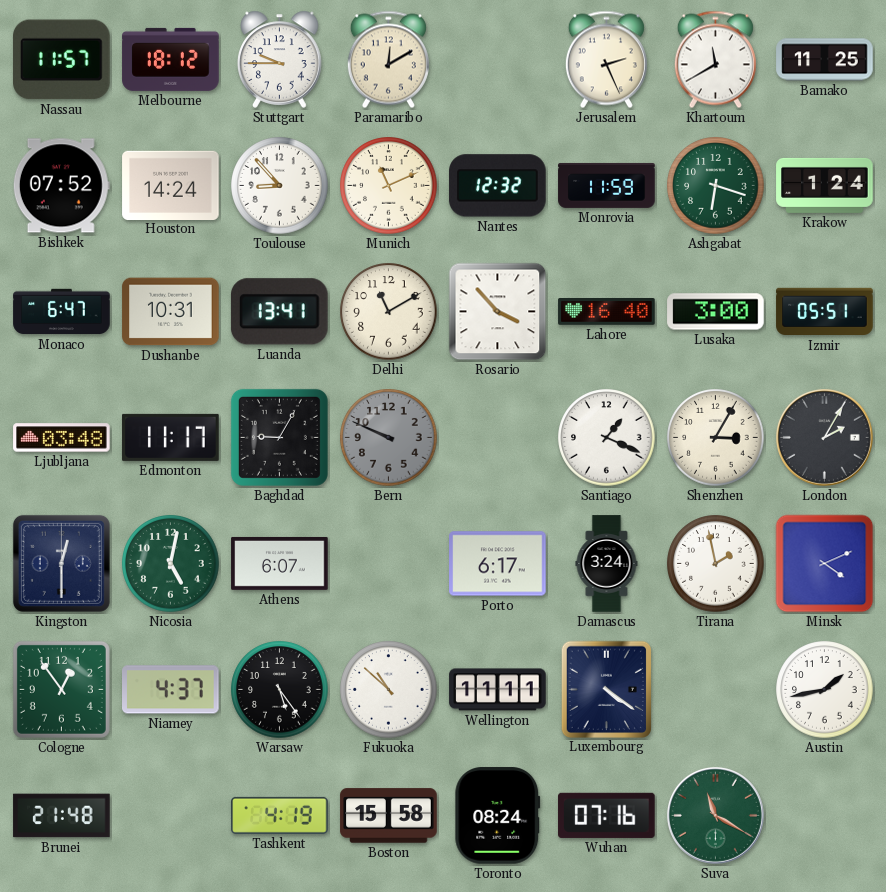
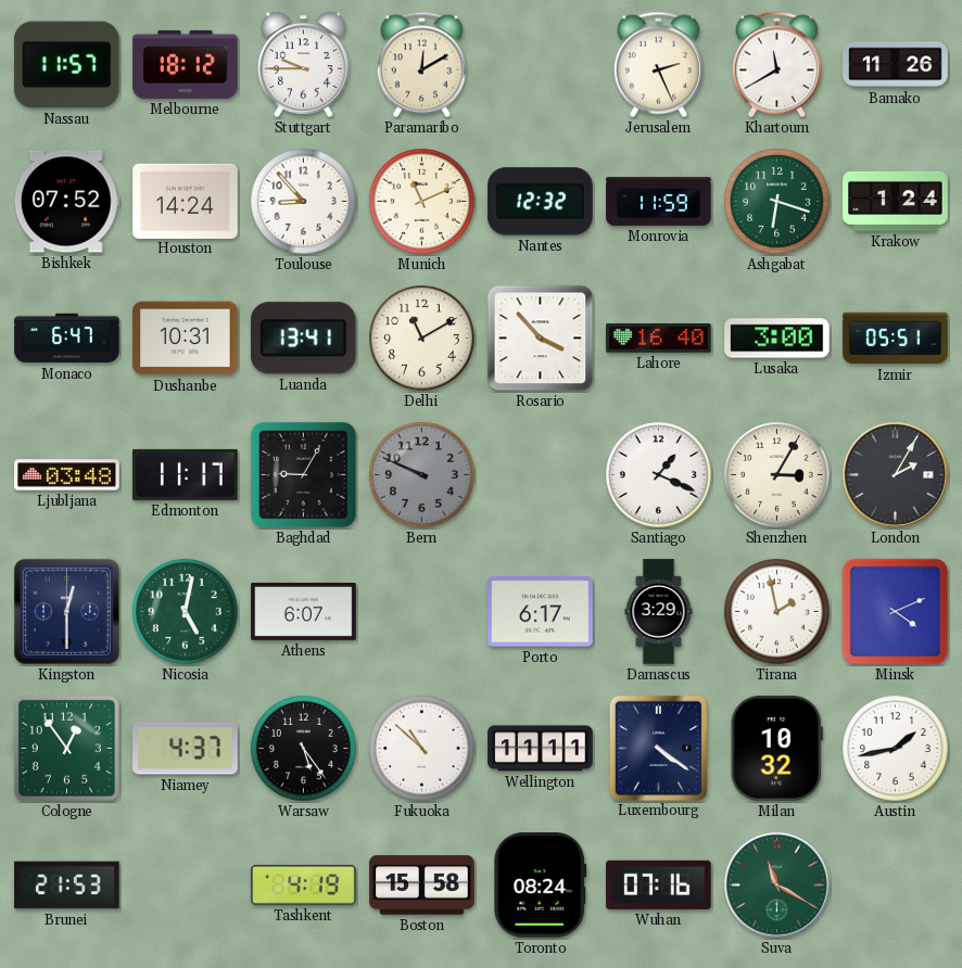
Bamako: 11:25 -> 11:26 (896, 65)
Damascus: 3:24 -> 3:29 (659, 612)
Milan: none -> 10:32 (776, 749)
Brunei: 21:48 -> 21:53 (67, 886)
